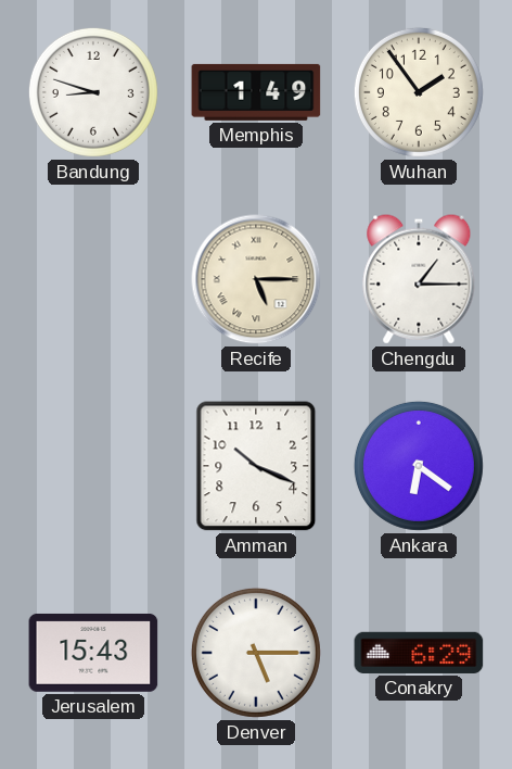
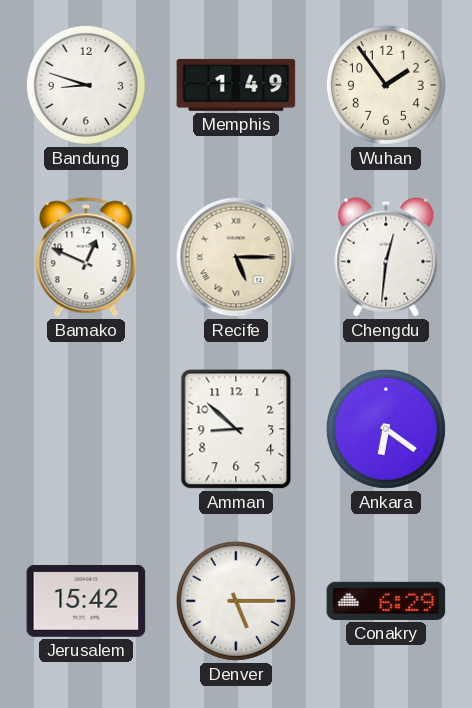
Bamako: none -> 12:49 (86, 257)
Chengdu: 1:15 -> 12:31 (386, 257)
Amman: 10:19 -> 8:52 (236, 429)
Jerusalem: 15:43 -> 15:42 (86, 601)
